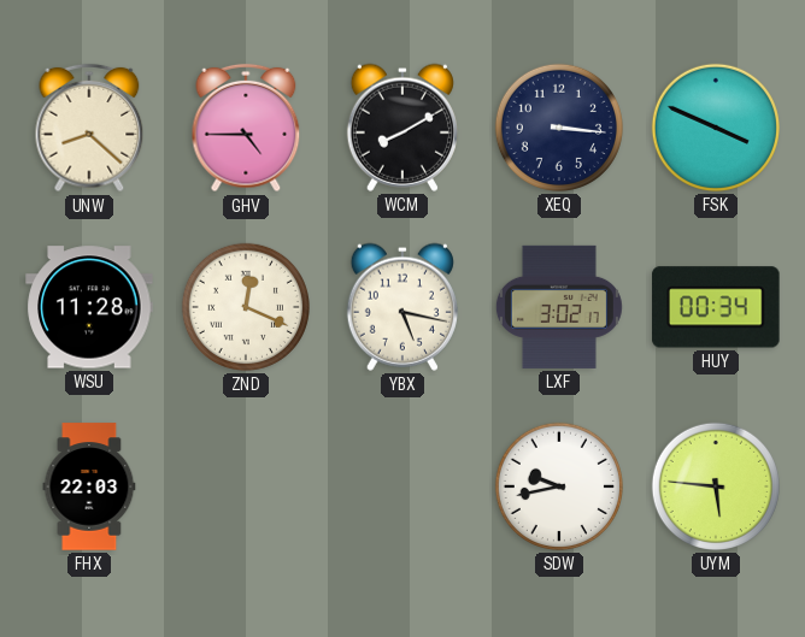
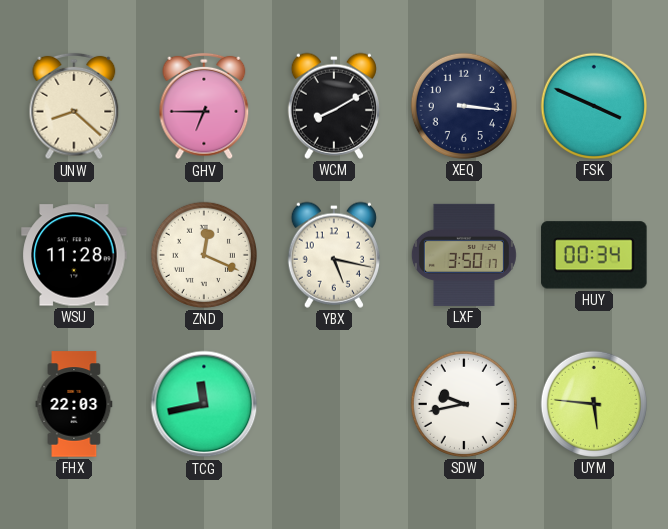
GHV: 4:45 -> 6:45 (204, 106)
LXF: 3:02 -> 3:50 (464, 255)
TCG: none -> 11:43 (204, 404)
